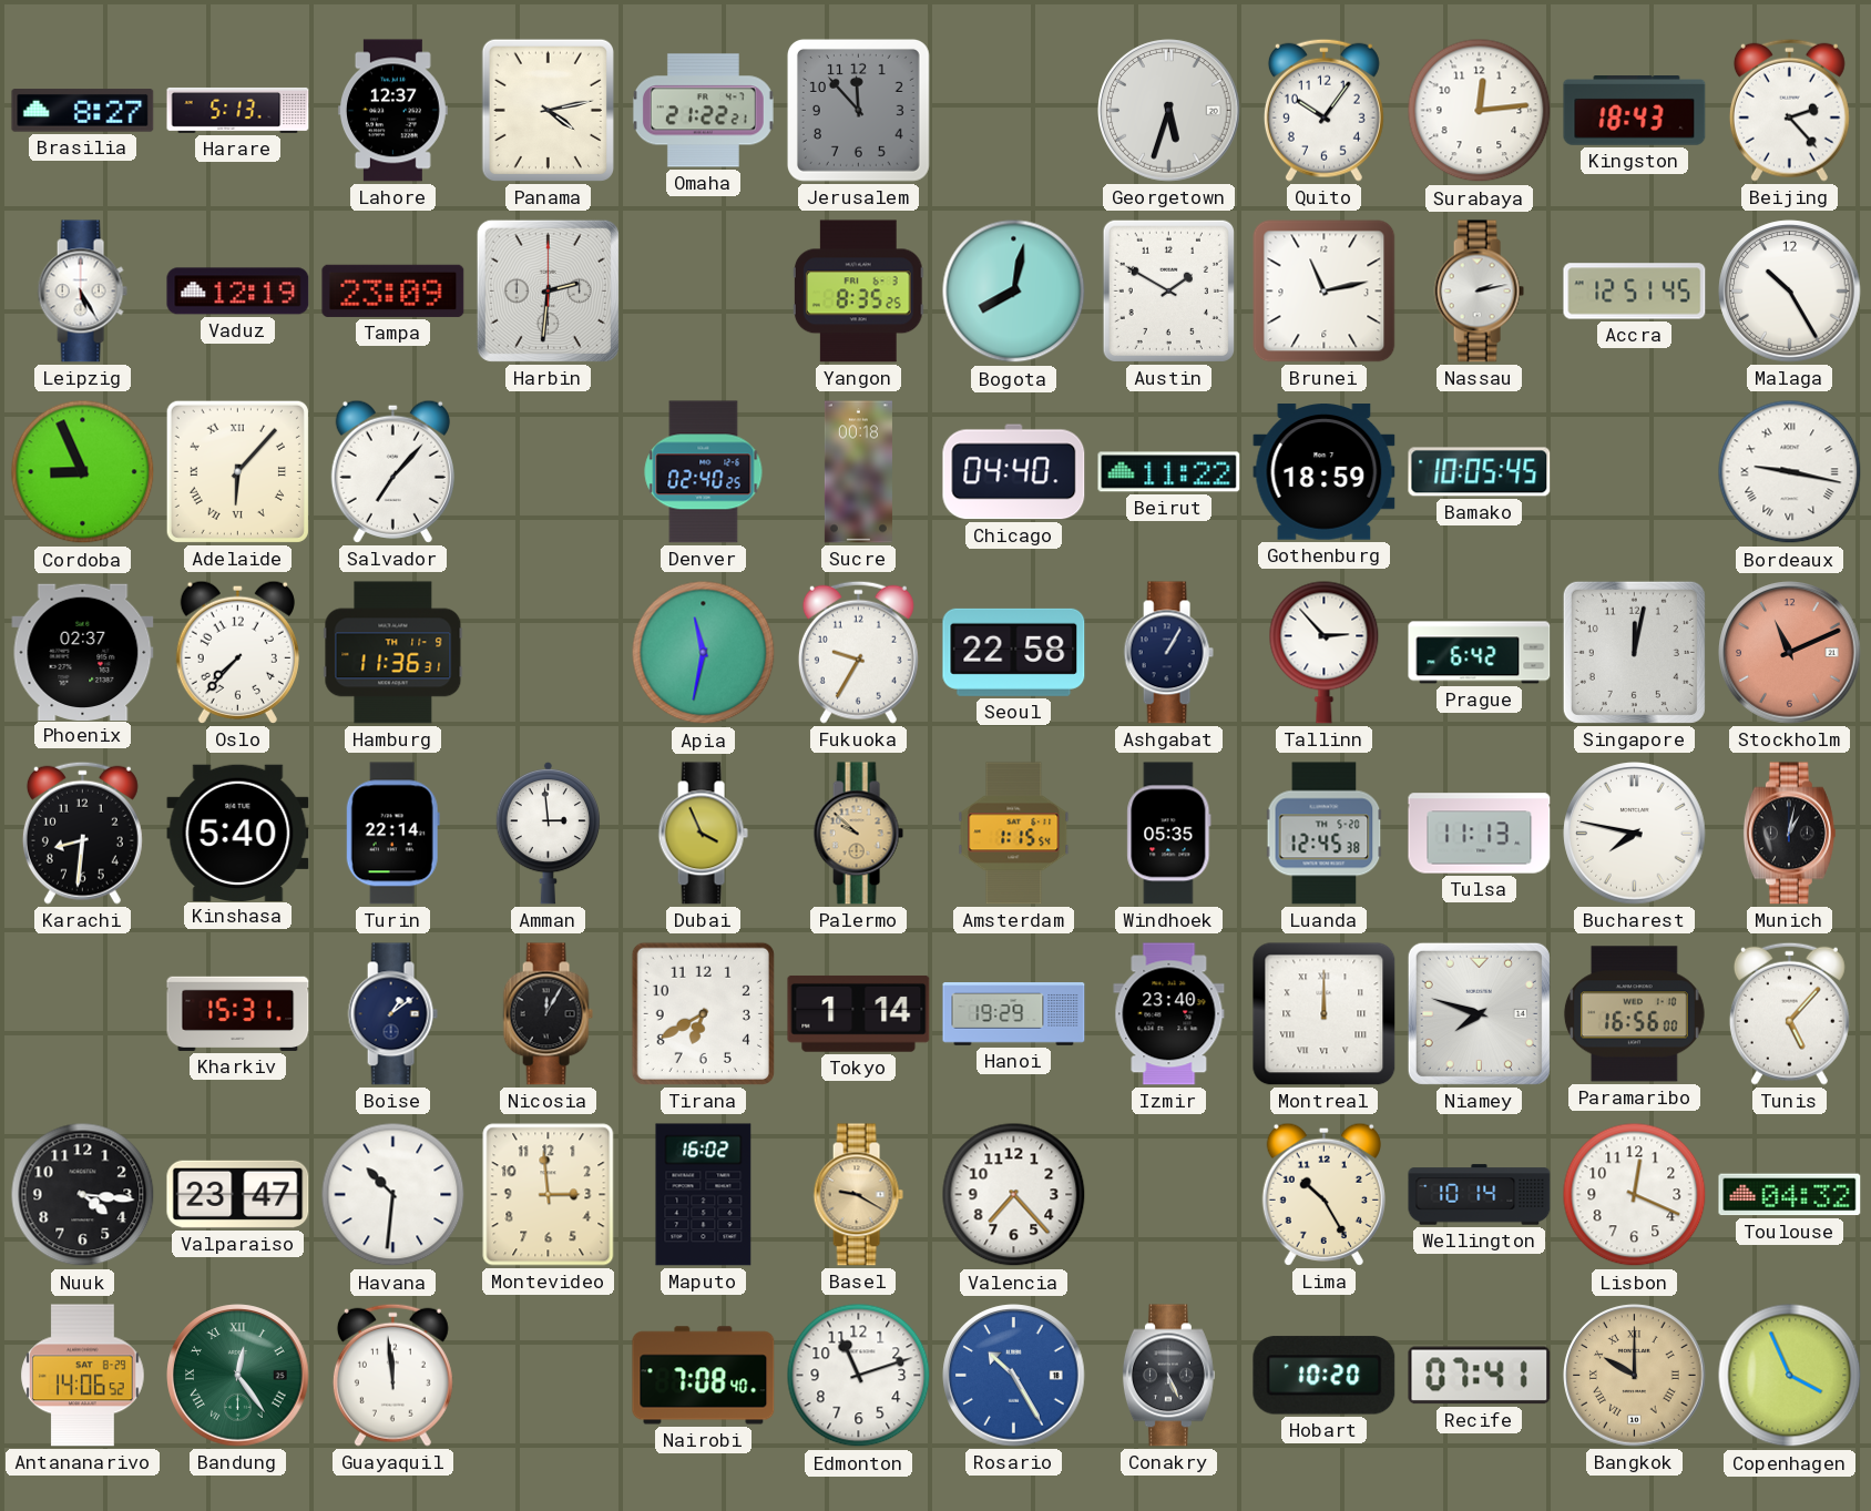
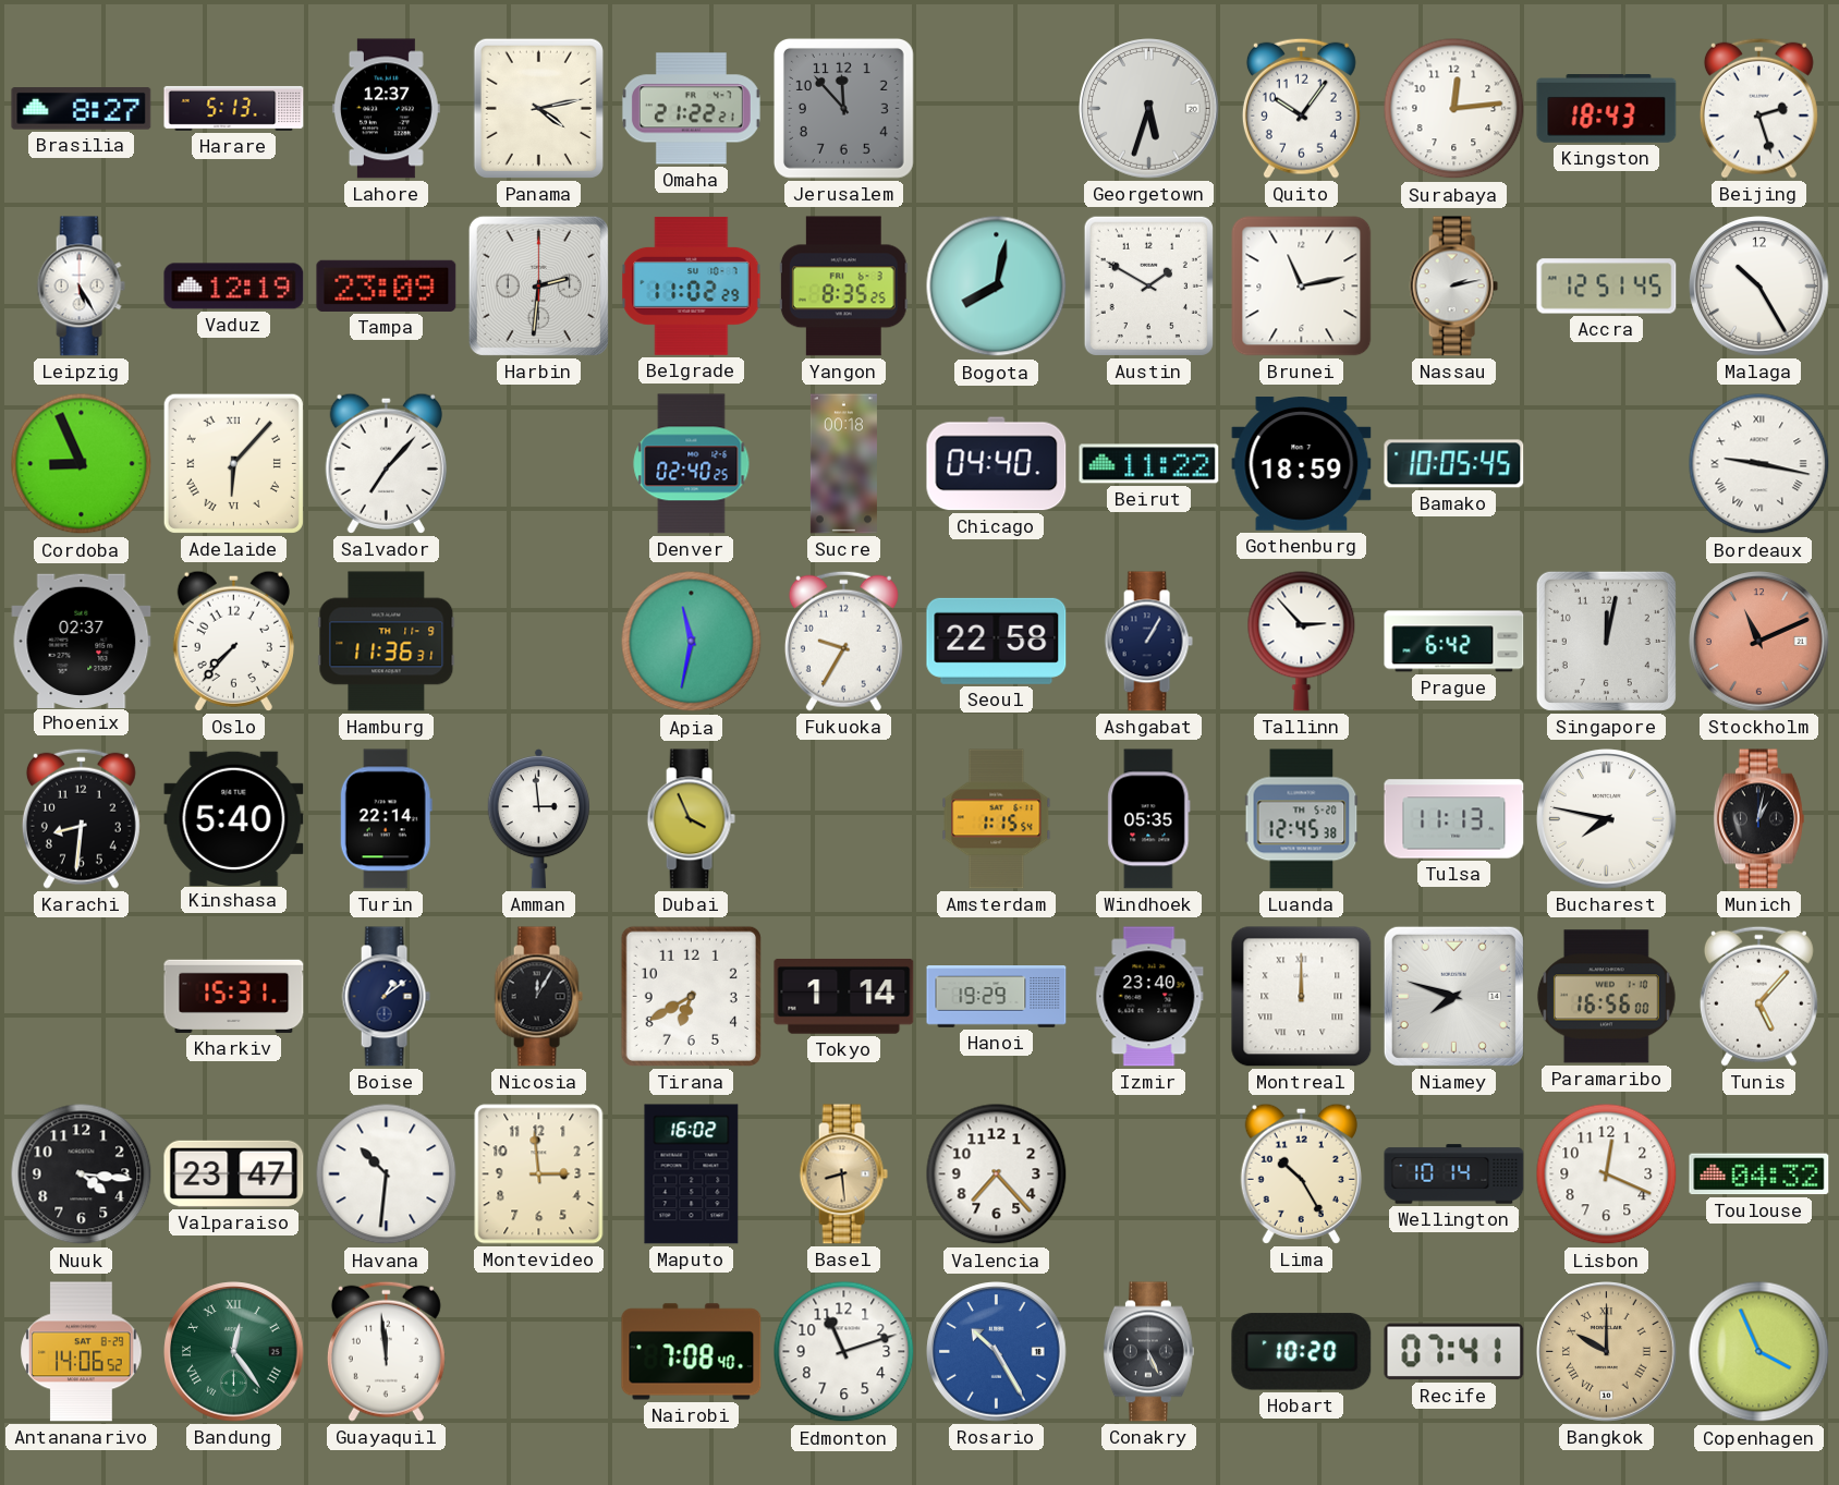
Beijing: 2:23 -> 2:27 (1758, 108)
Belgrade: none -> 11:02 (692, 285)
Palermo: 9:52 -> none (858, 834)
Basel: 9:20 -> 8:29 (843, 1174)
